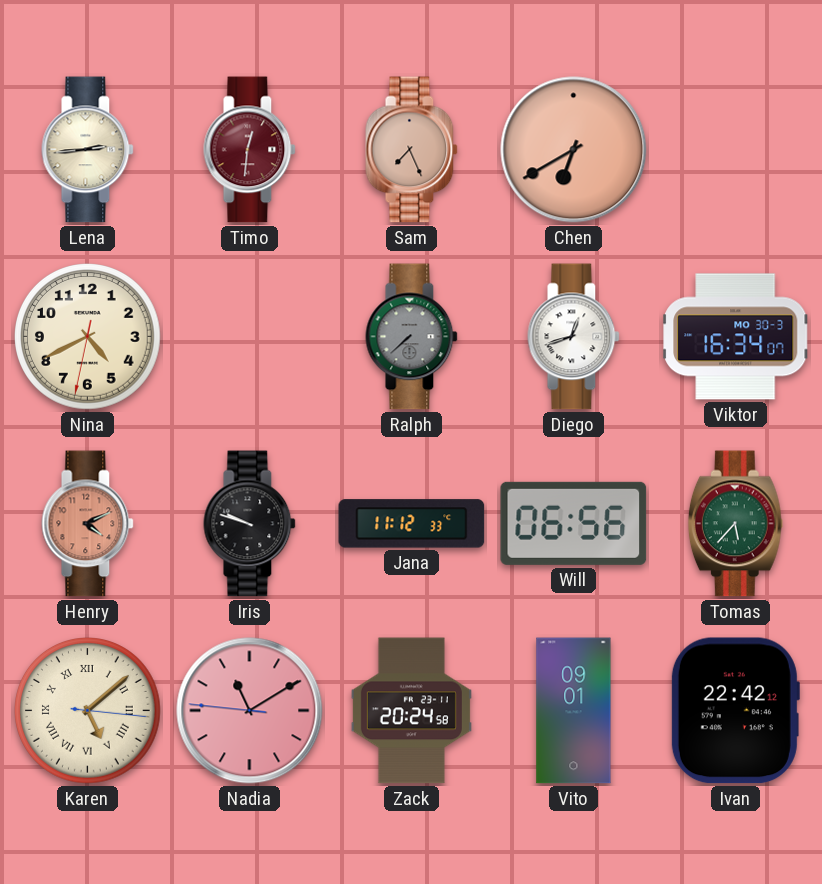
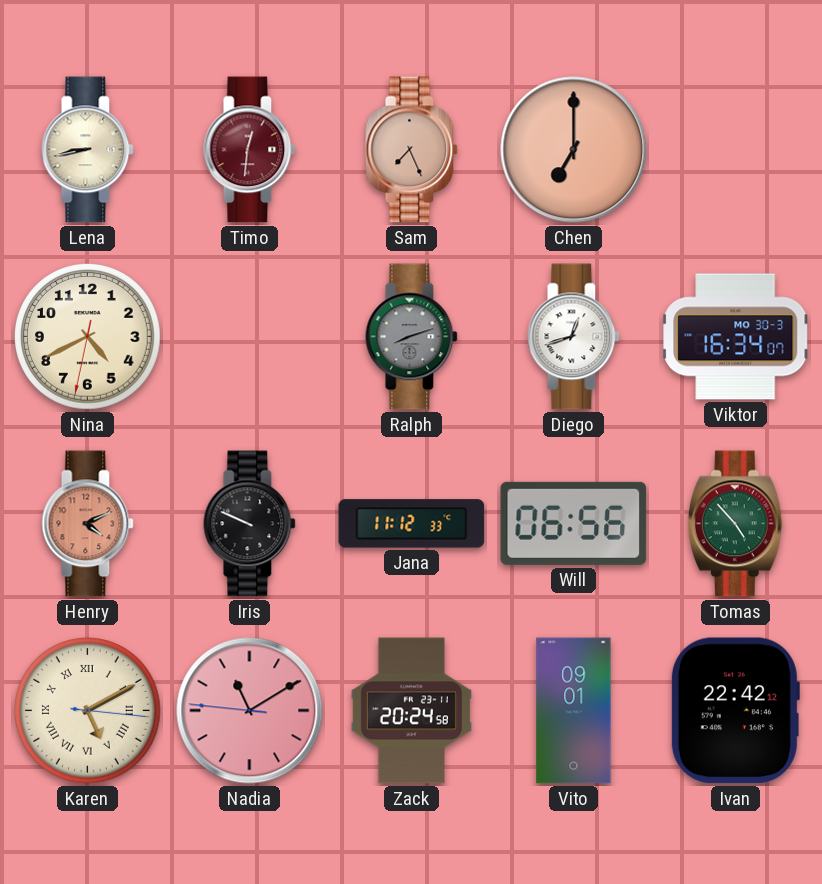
Lena: 2:44 -> 8:43 (88, 150)
Chen: 6:40 -> 7:00 (574, 150)
Ralph: 7:38 -> 8:12 (412, 337)
Iris: 9:48 -> 9:49 (250, 524)
Tomas: 5:37 -> 4:53 (735, 524)
Karen: 5:08 -> 5:10 (88, 711)
